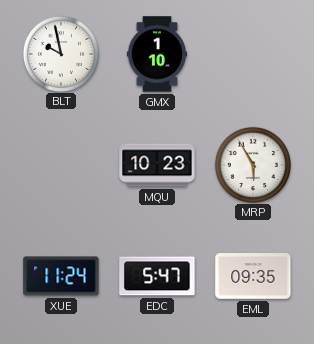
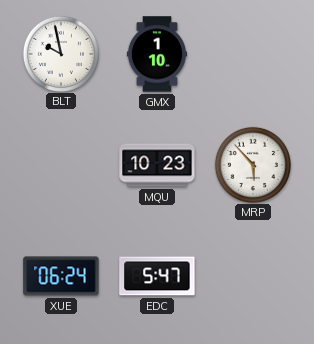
MRP: 5:55 -> 5:53 (252, 164)
XUE: 11:24 -> 06:24 (61, 276)
EML: 09:35 -> none (253, 276)
